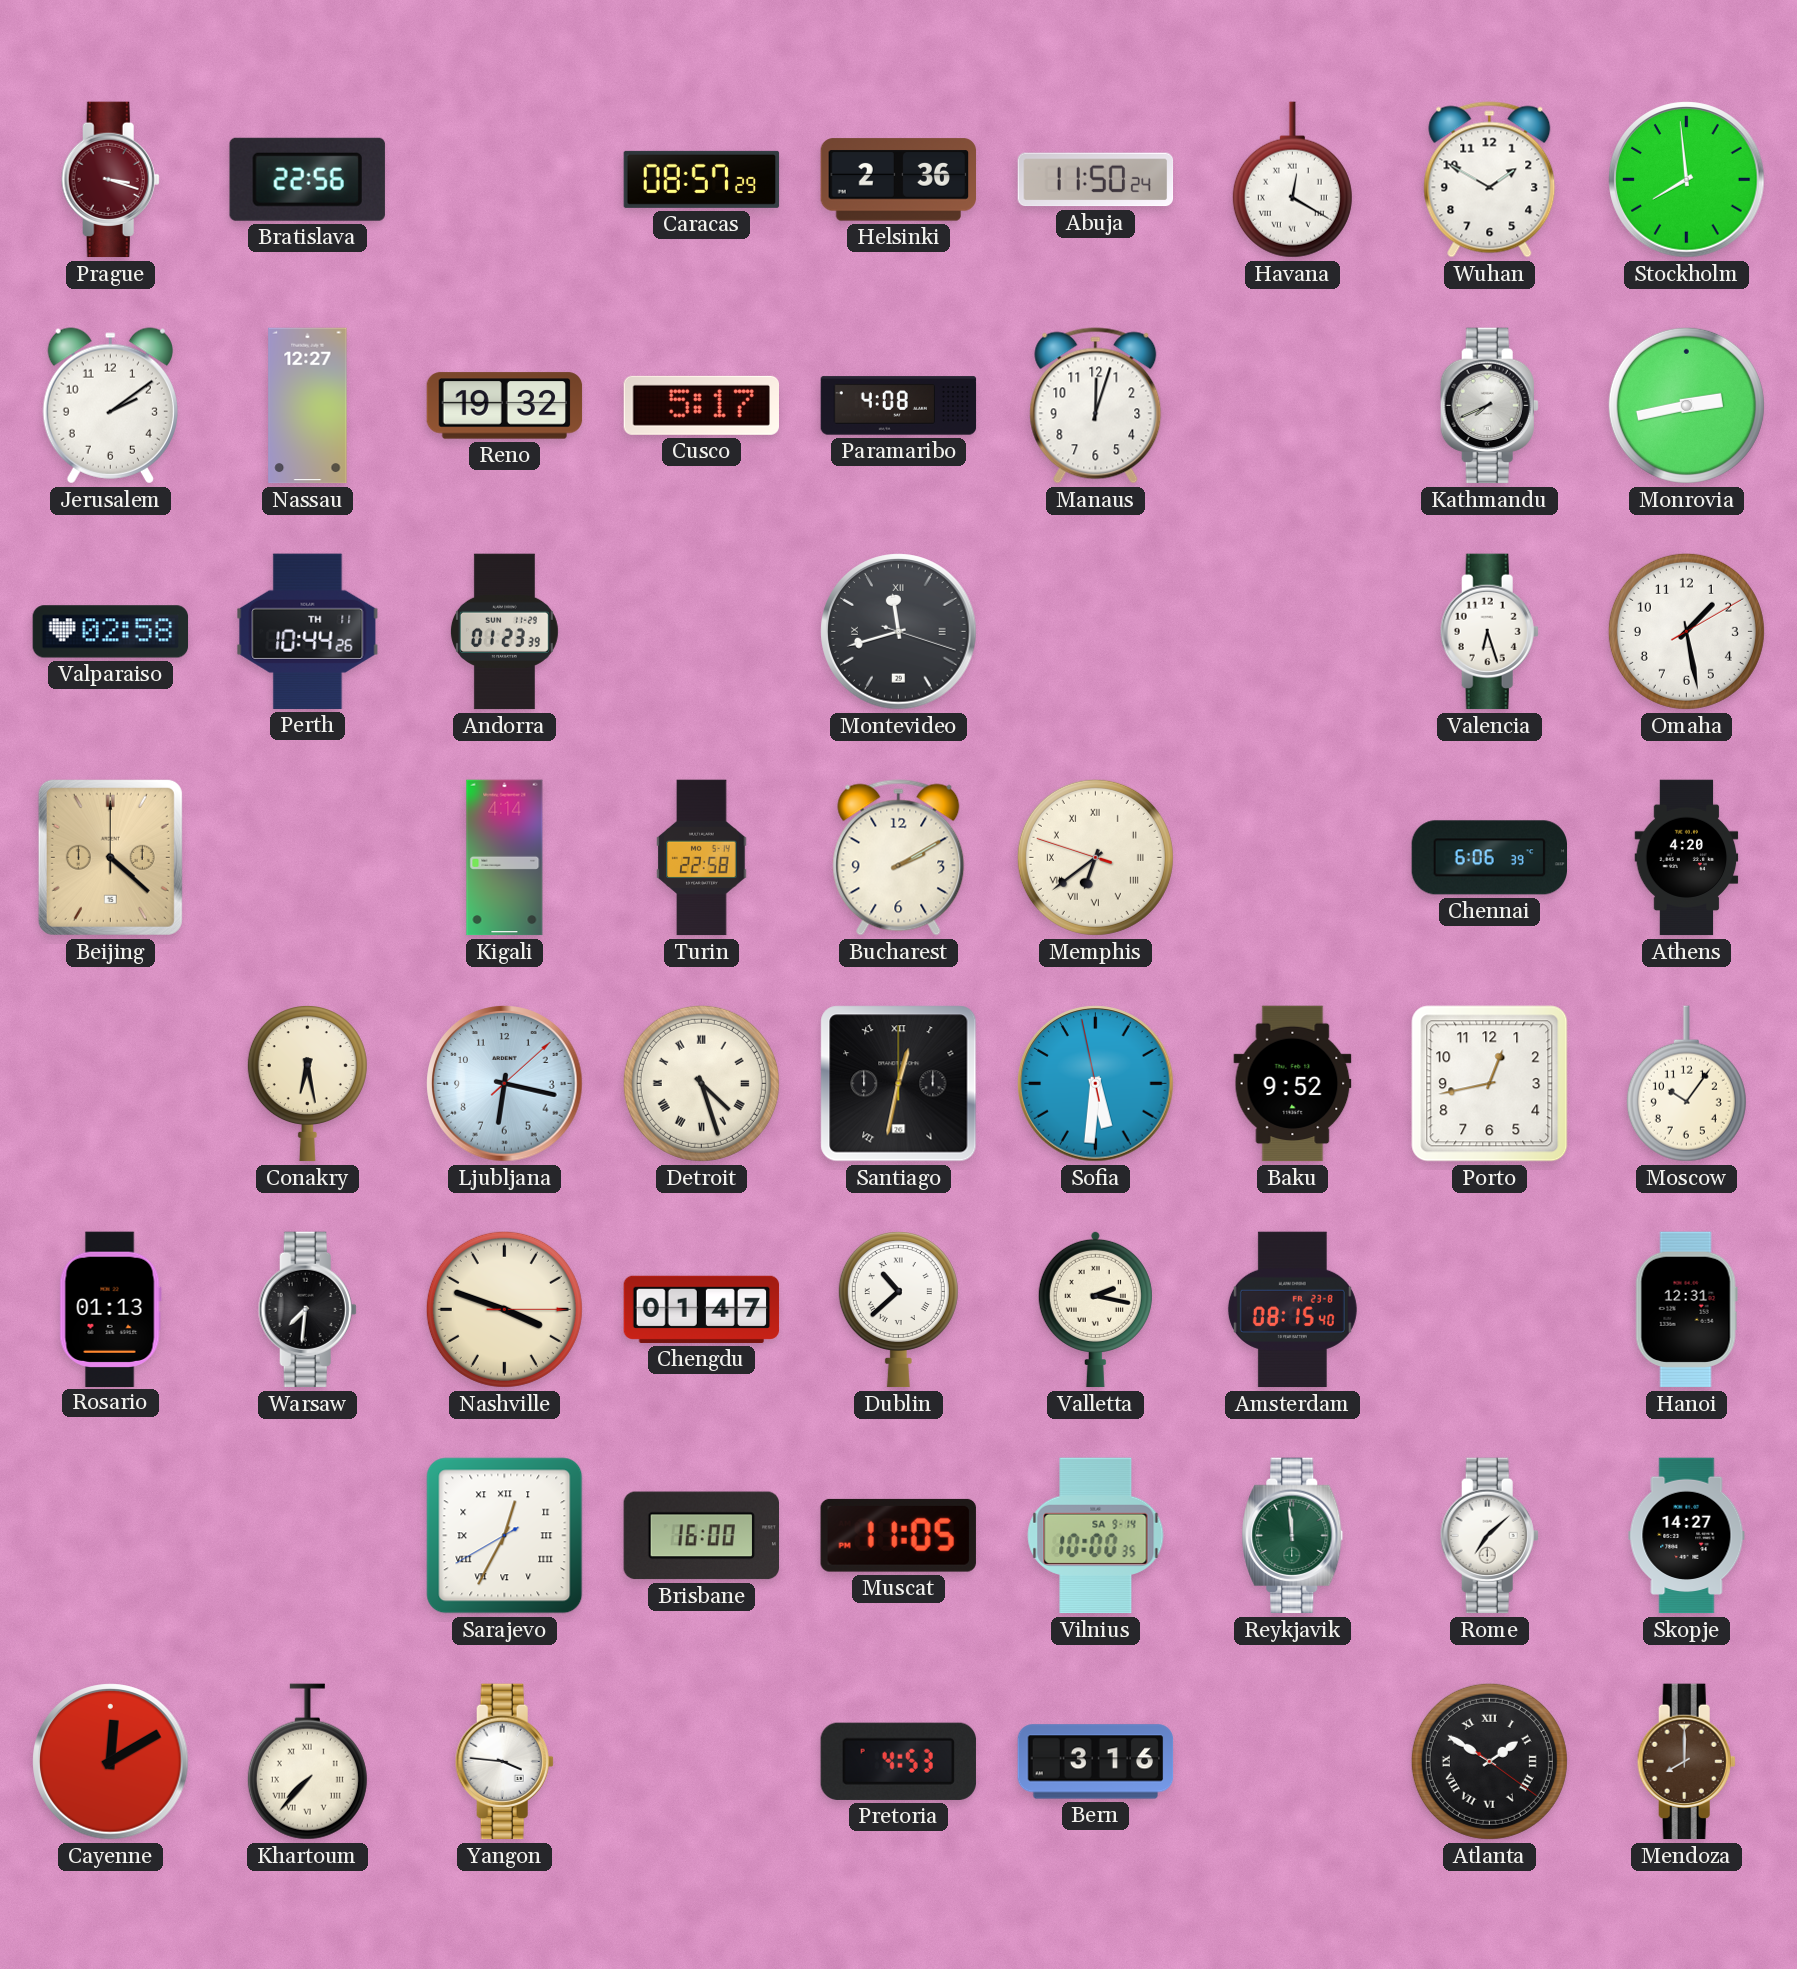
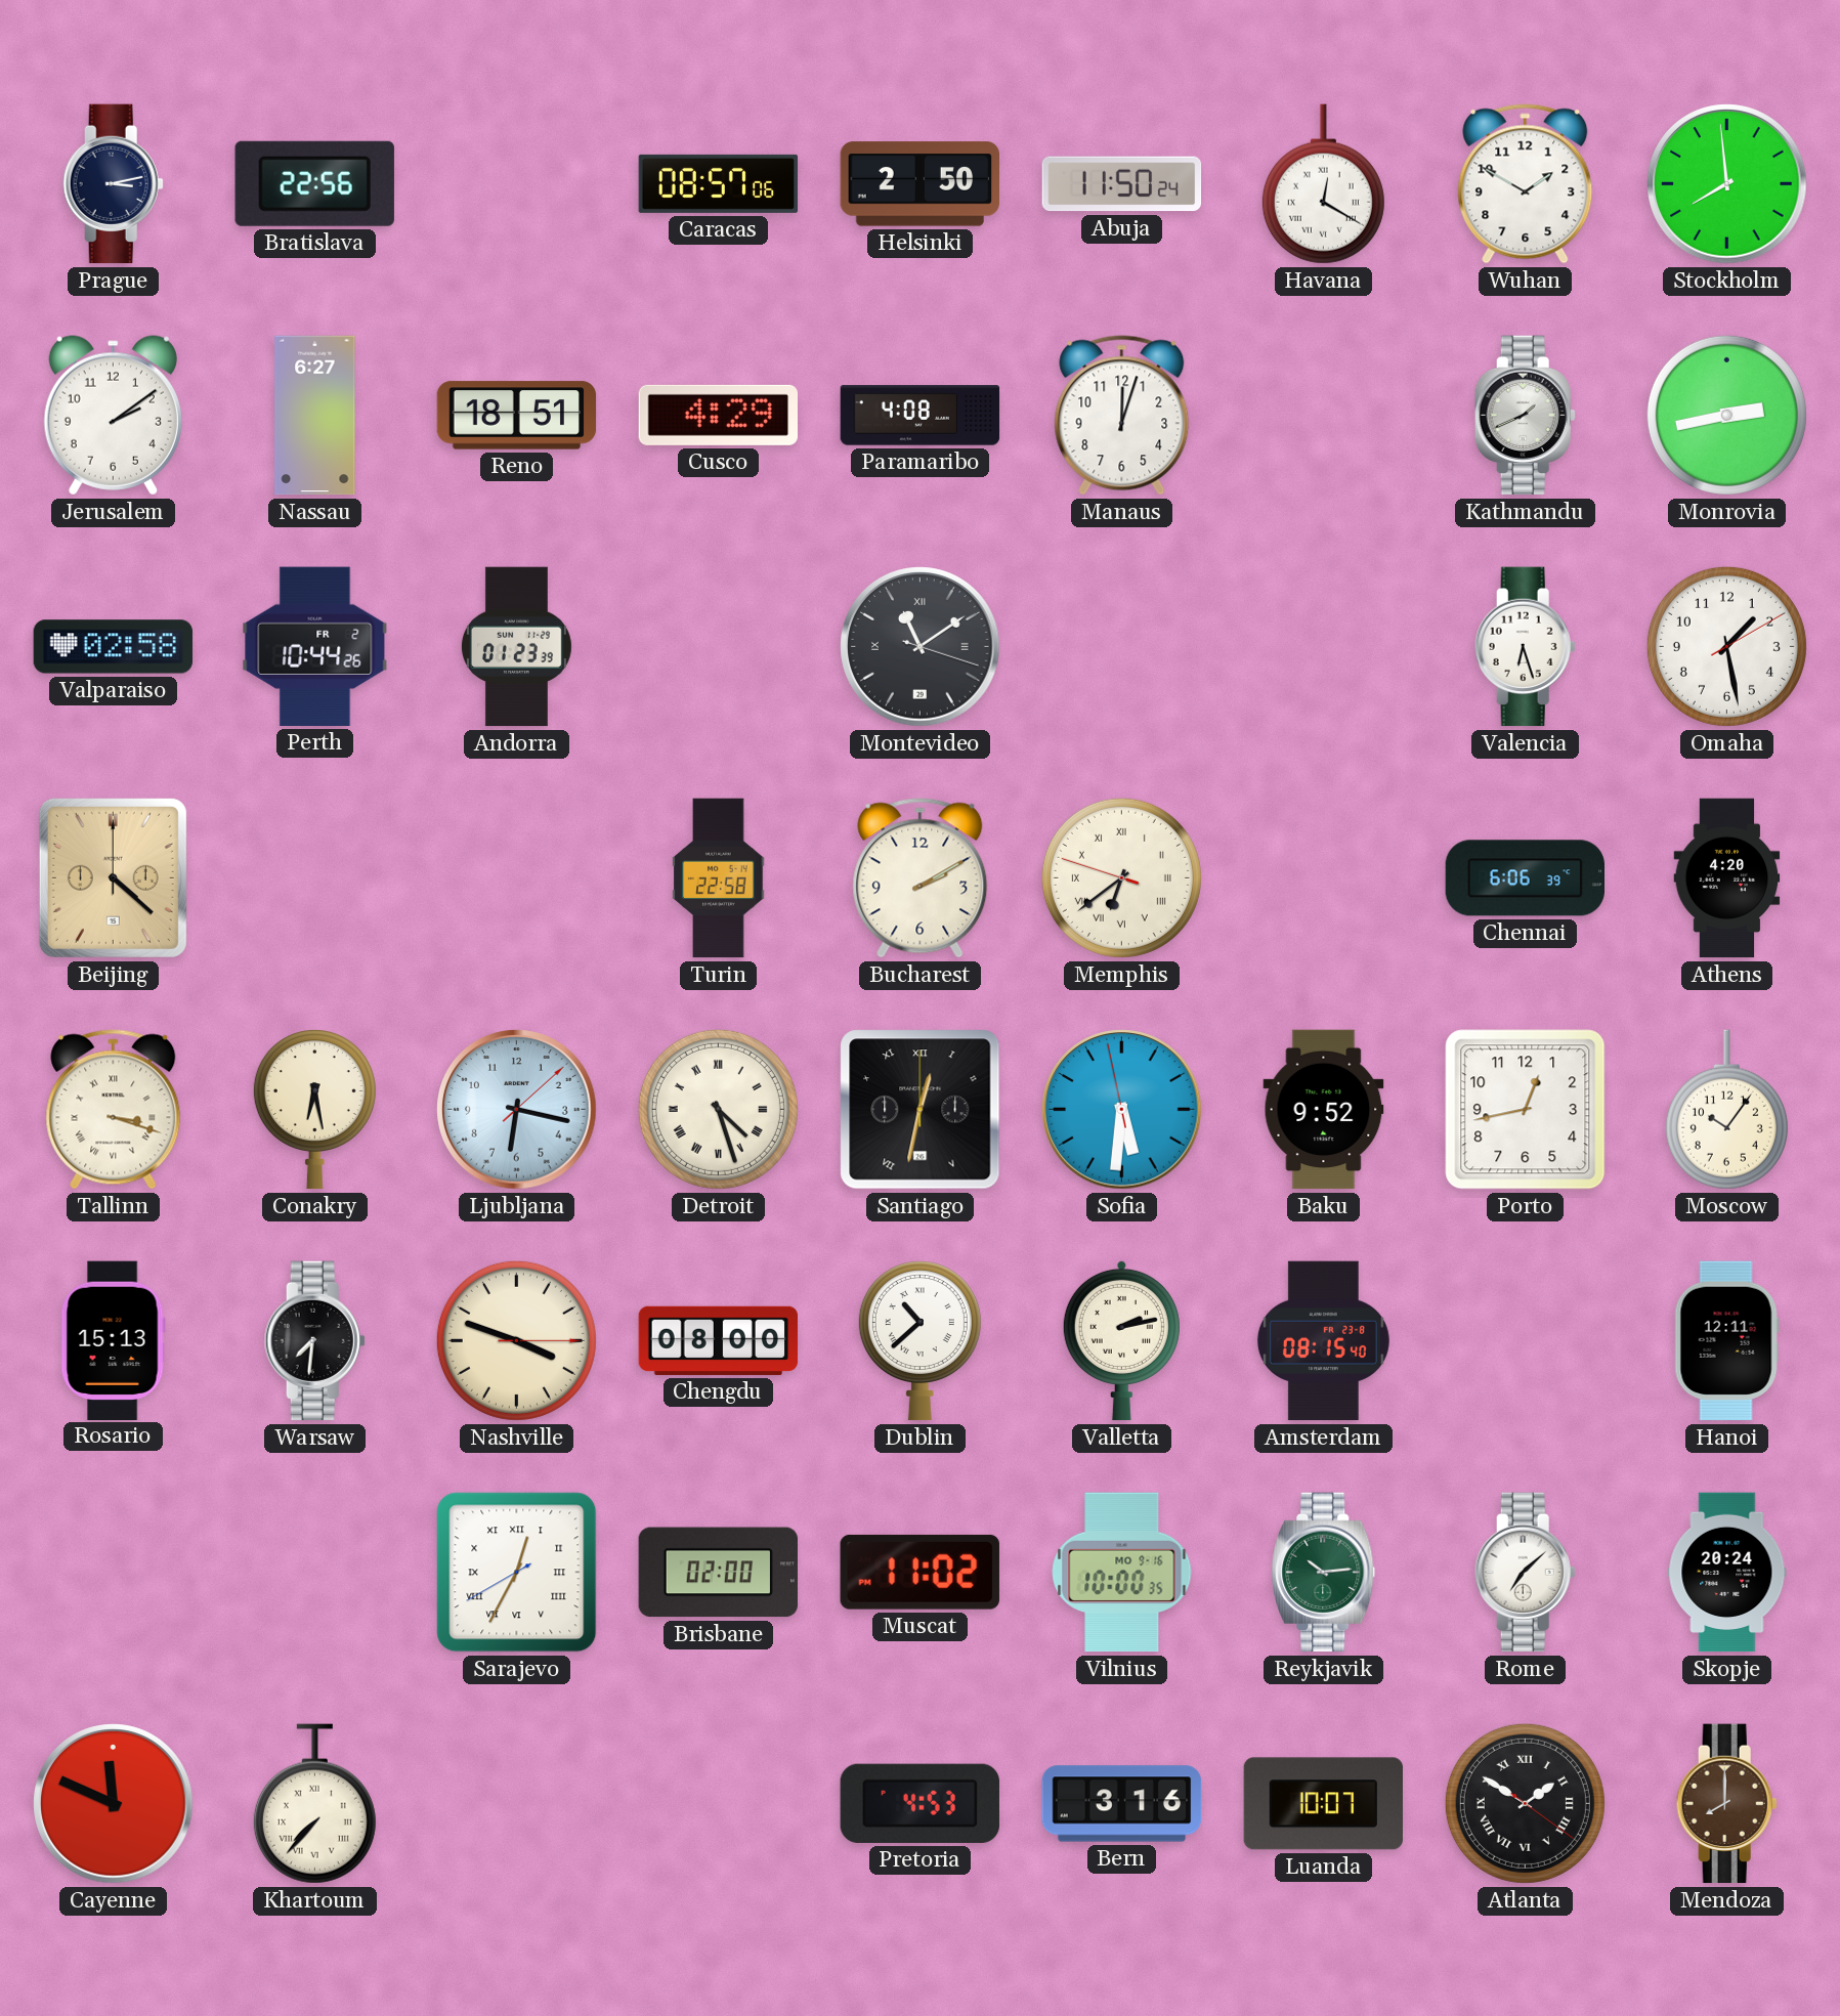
Prague: 3:18 -> 3:13 (113, 184)
Prague dial: burgundy -> navy (113, 184)
Caracas: 08:57:29 -> 08:57:06 (719, 183)
Helsinki: 2:36 -> 2:50 (921, 184)
Nassau: 12:27 -> 6:27 (315, 416)
Reno: 19:32 -> 18:51 (517, 416)
Cusco: 5:17 -> 4:29 (718, 415)
Kathmandu: 7:41 -> 1:41 (1525, 416)
Perth date: TH 11 -> FR 2 (315, 646)
Montevideo: 11:42 -> 11:09 (921, 647)
Kigali: 4:14 -> none (505, 858)
Tallinn: none -> 3:18 (114, 1110)
Rosario: 01:13 -> 15:13 (113, 1340)
Chengdu: 01:47 -> 08:00 (719, 1340)
Valletta: 2:17 -> 2:13 (1121, 1340)
Hanoi: 12:31 -> 12:11 (1726, 1341)
Brisbane: 16:00 -> 02:00 (718, 1573)
Muscat: 11:05 -> 11:02 (919, 1572)
Vilnius date: SA 9-14 -> MO 9-16 (1122, 1573)
Reykjavik: 11:59 -> 10:14 (1324, 1573)
Skopje: 14:27 -> 20:24 (1727, 1573)
Cayenne: 12:10 -> 11:49 (114, 1804)
Yangon: 3:46 -> none (504, 1762)
Luanda: none -> 10:07 (1323, 1804)
